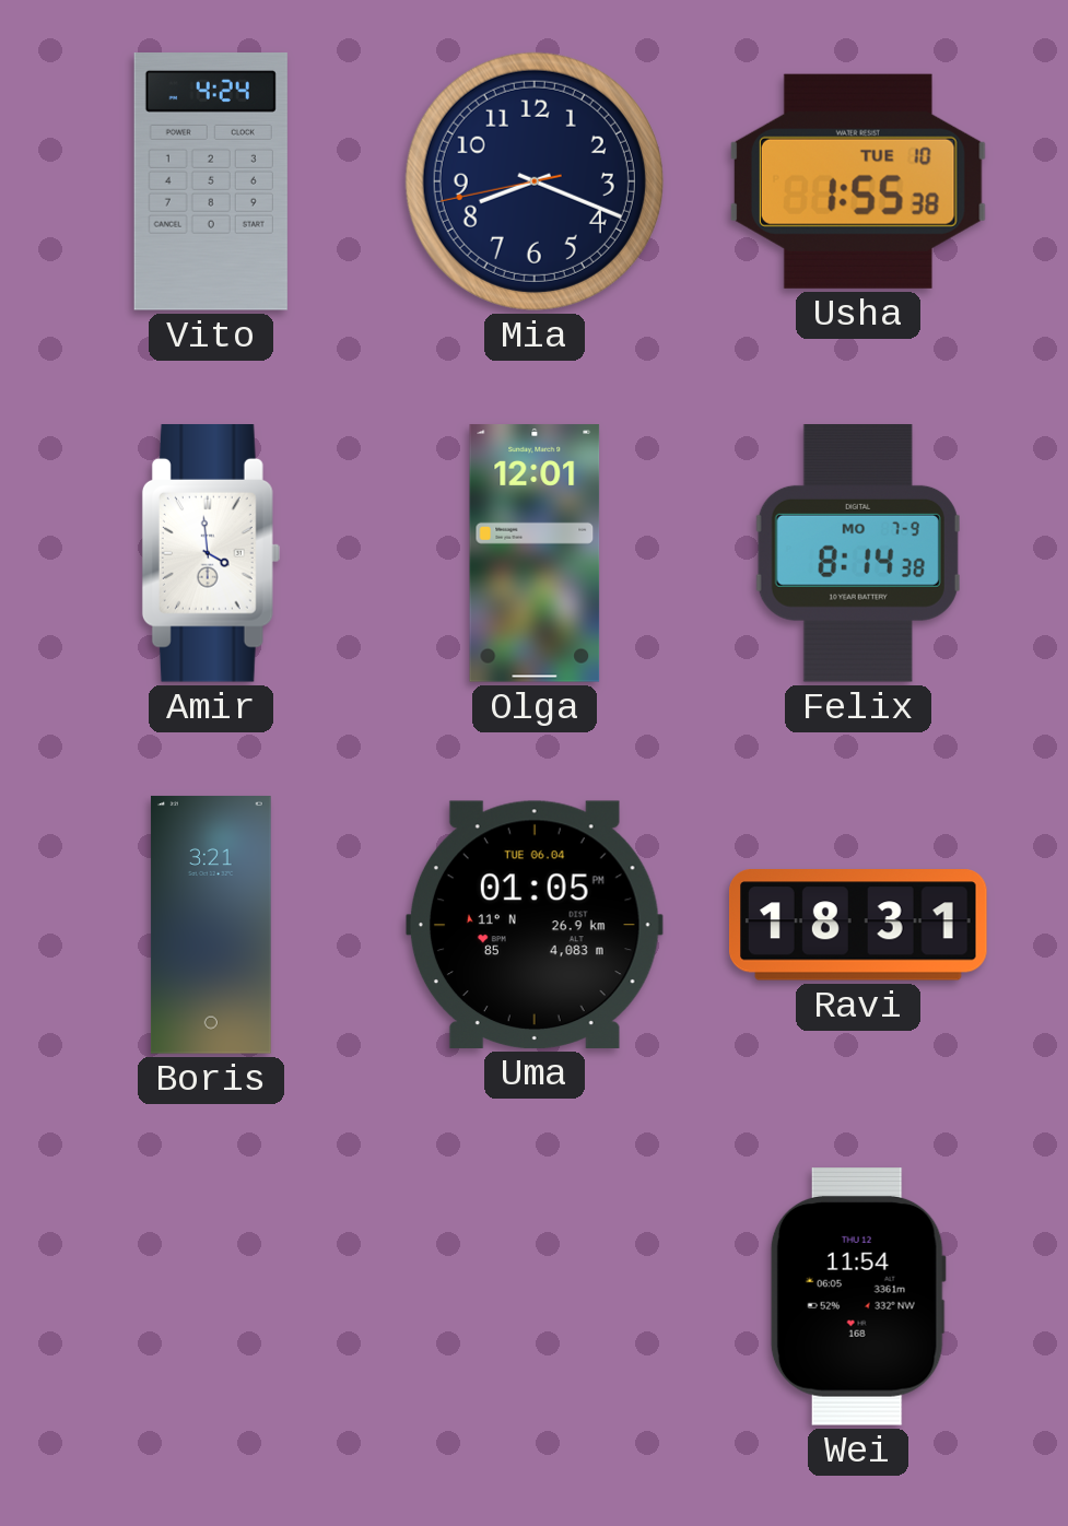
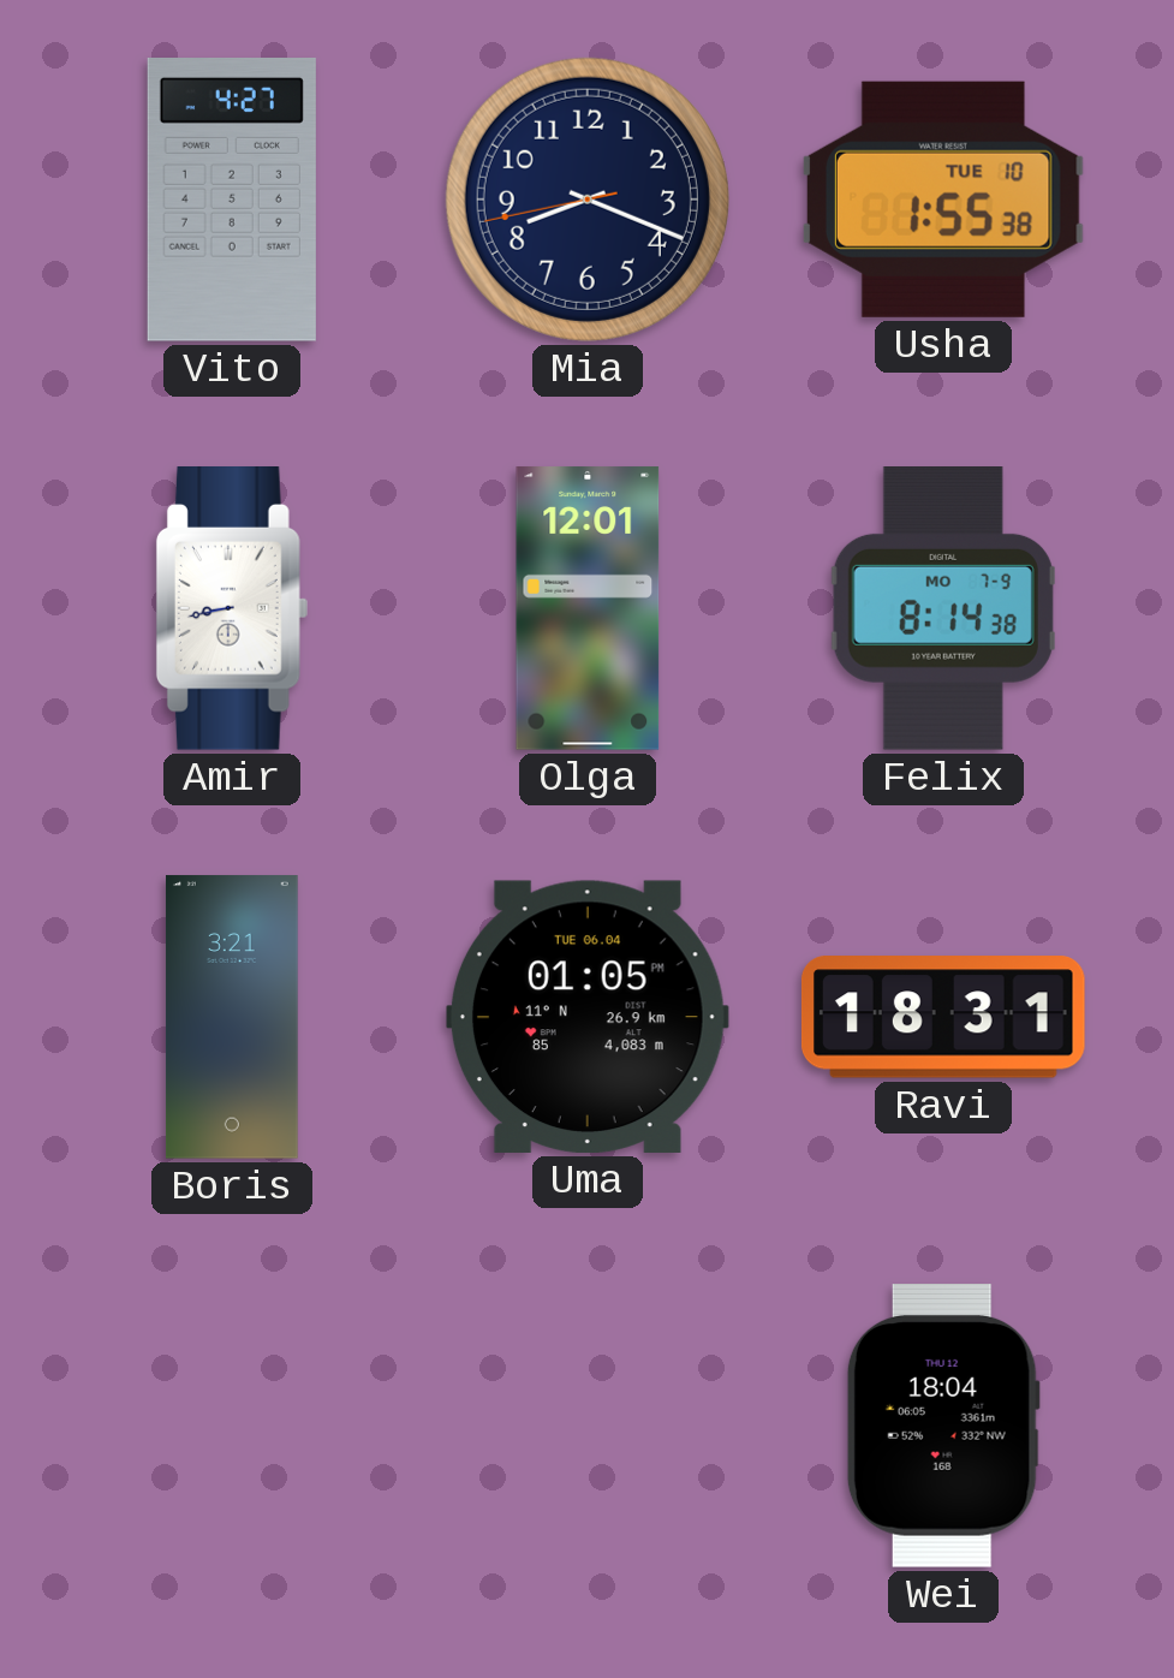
Vito: 4:24 -> 4:27 (232, 201)
Amir: 3:59 -> 8:43 (232, 609)
Wei: 11:54 -> 18:04 (943, 1427)
